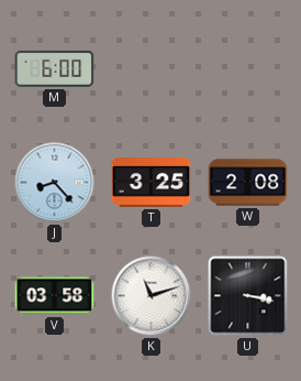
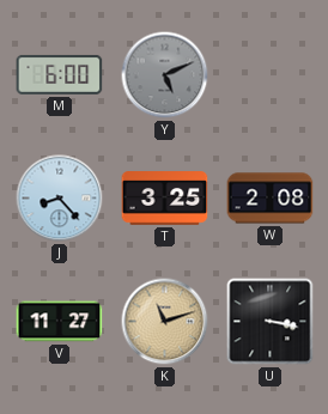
Y: none -> 5:11 (165, 75)
V: 03:58 -> 11:27 (60, 322)
K dial: white -> champagne (165, 322)
